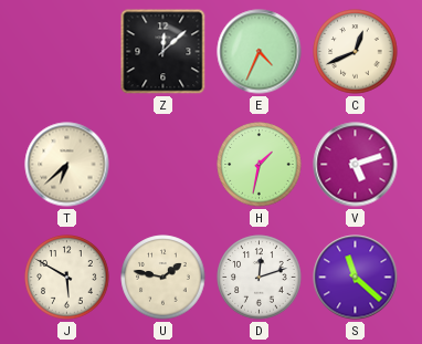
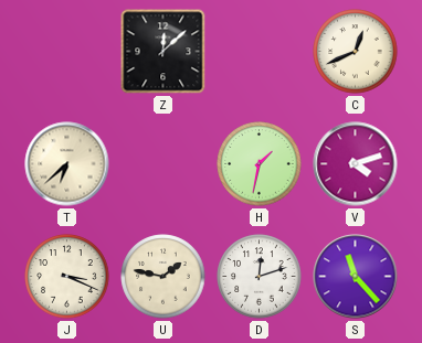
E: 4:34 -> none (260, 52)
V: 5:12 -> 4:12 (356, 164)
J: 5:50 -> 3:19 (67, 277)
S: 11:22 -> 11:23 (356, 277)
